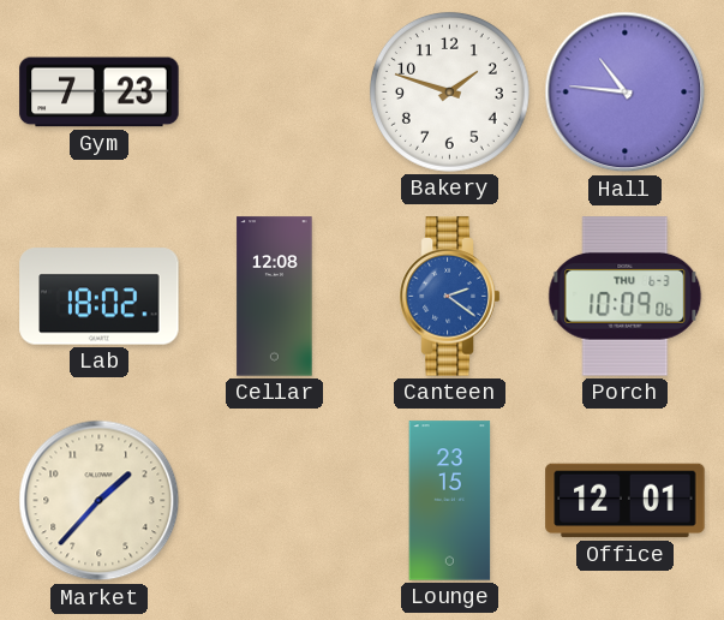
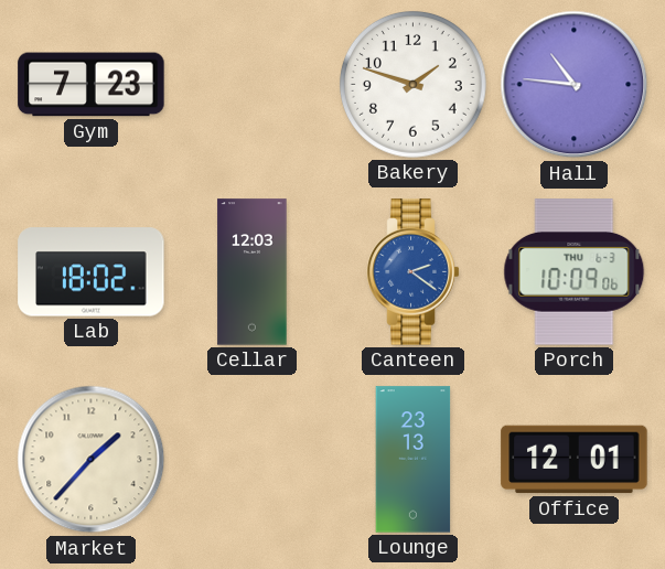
Cellar: 12:08 -> 12:03 (253, 272)
Lounge: 23:15 -> 23:13 (414, 460)
